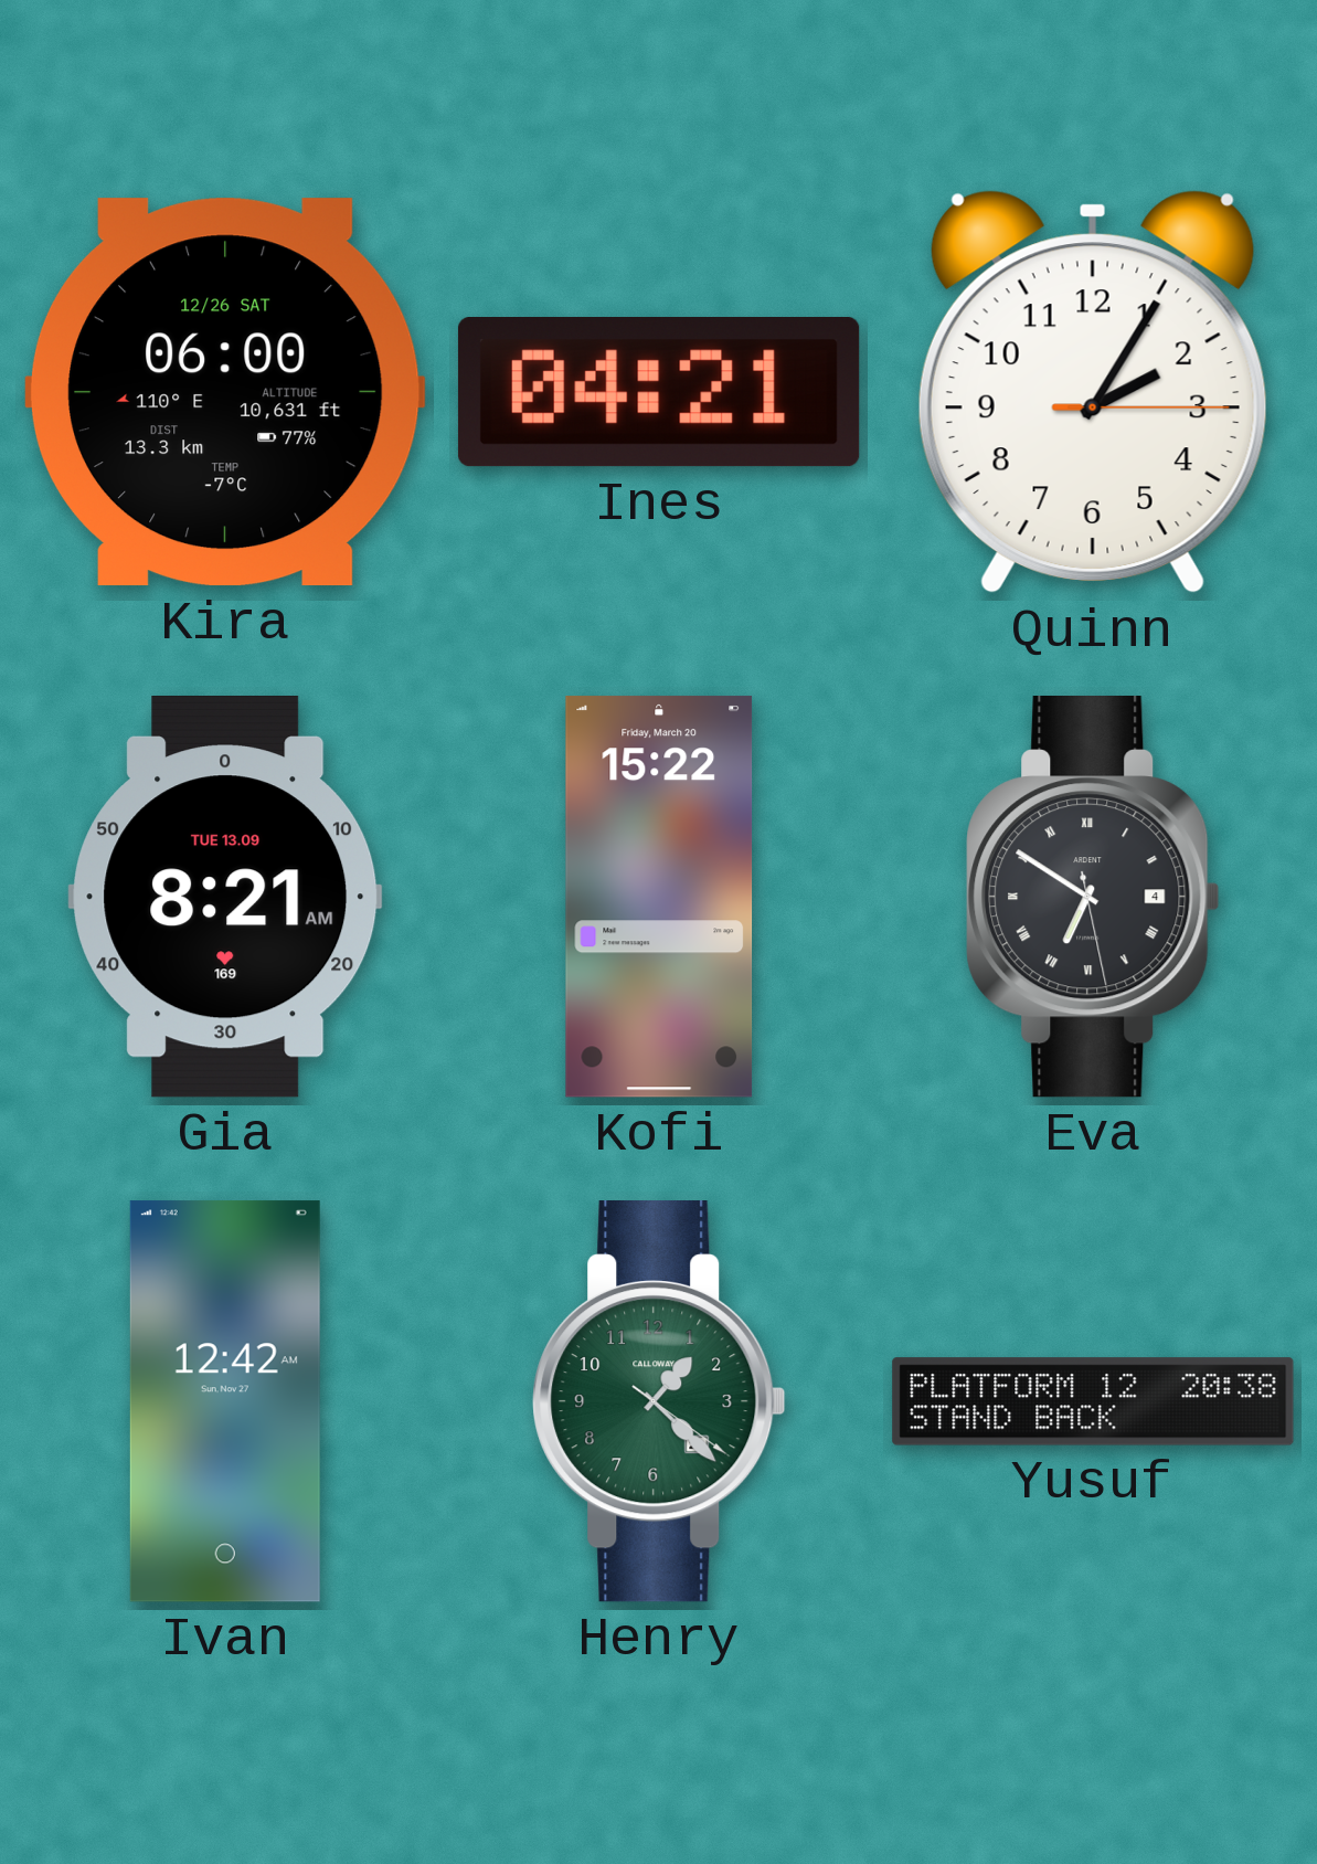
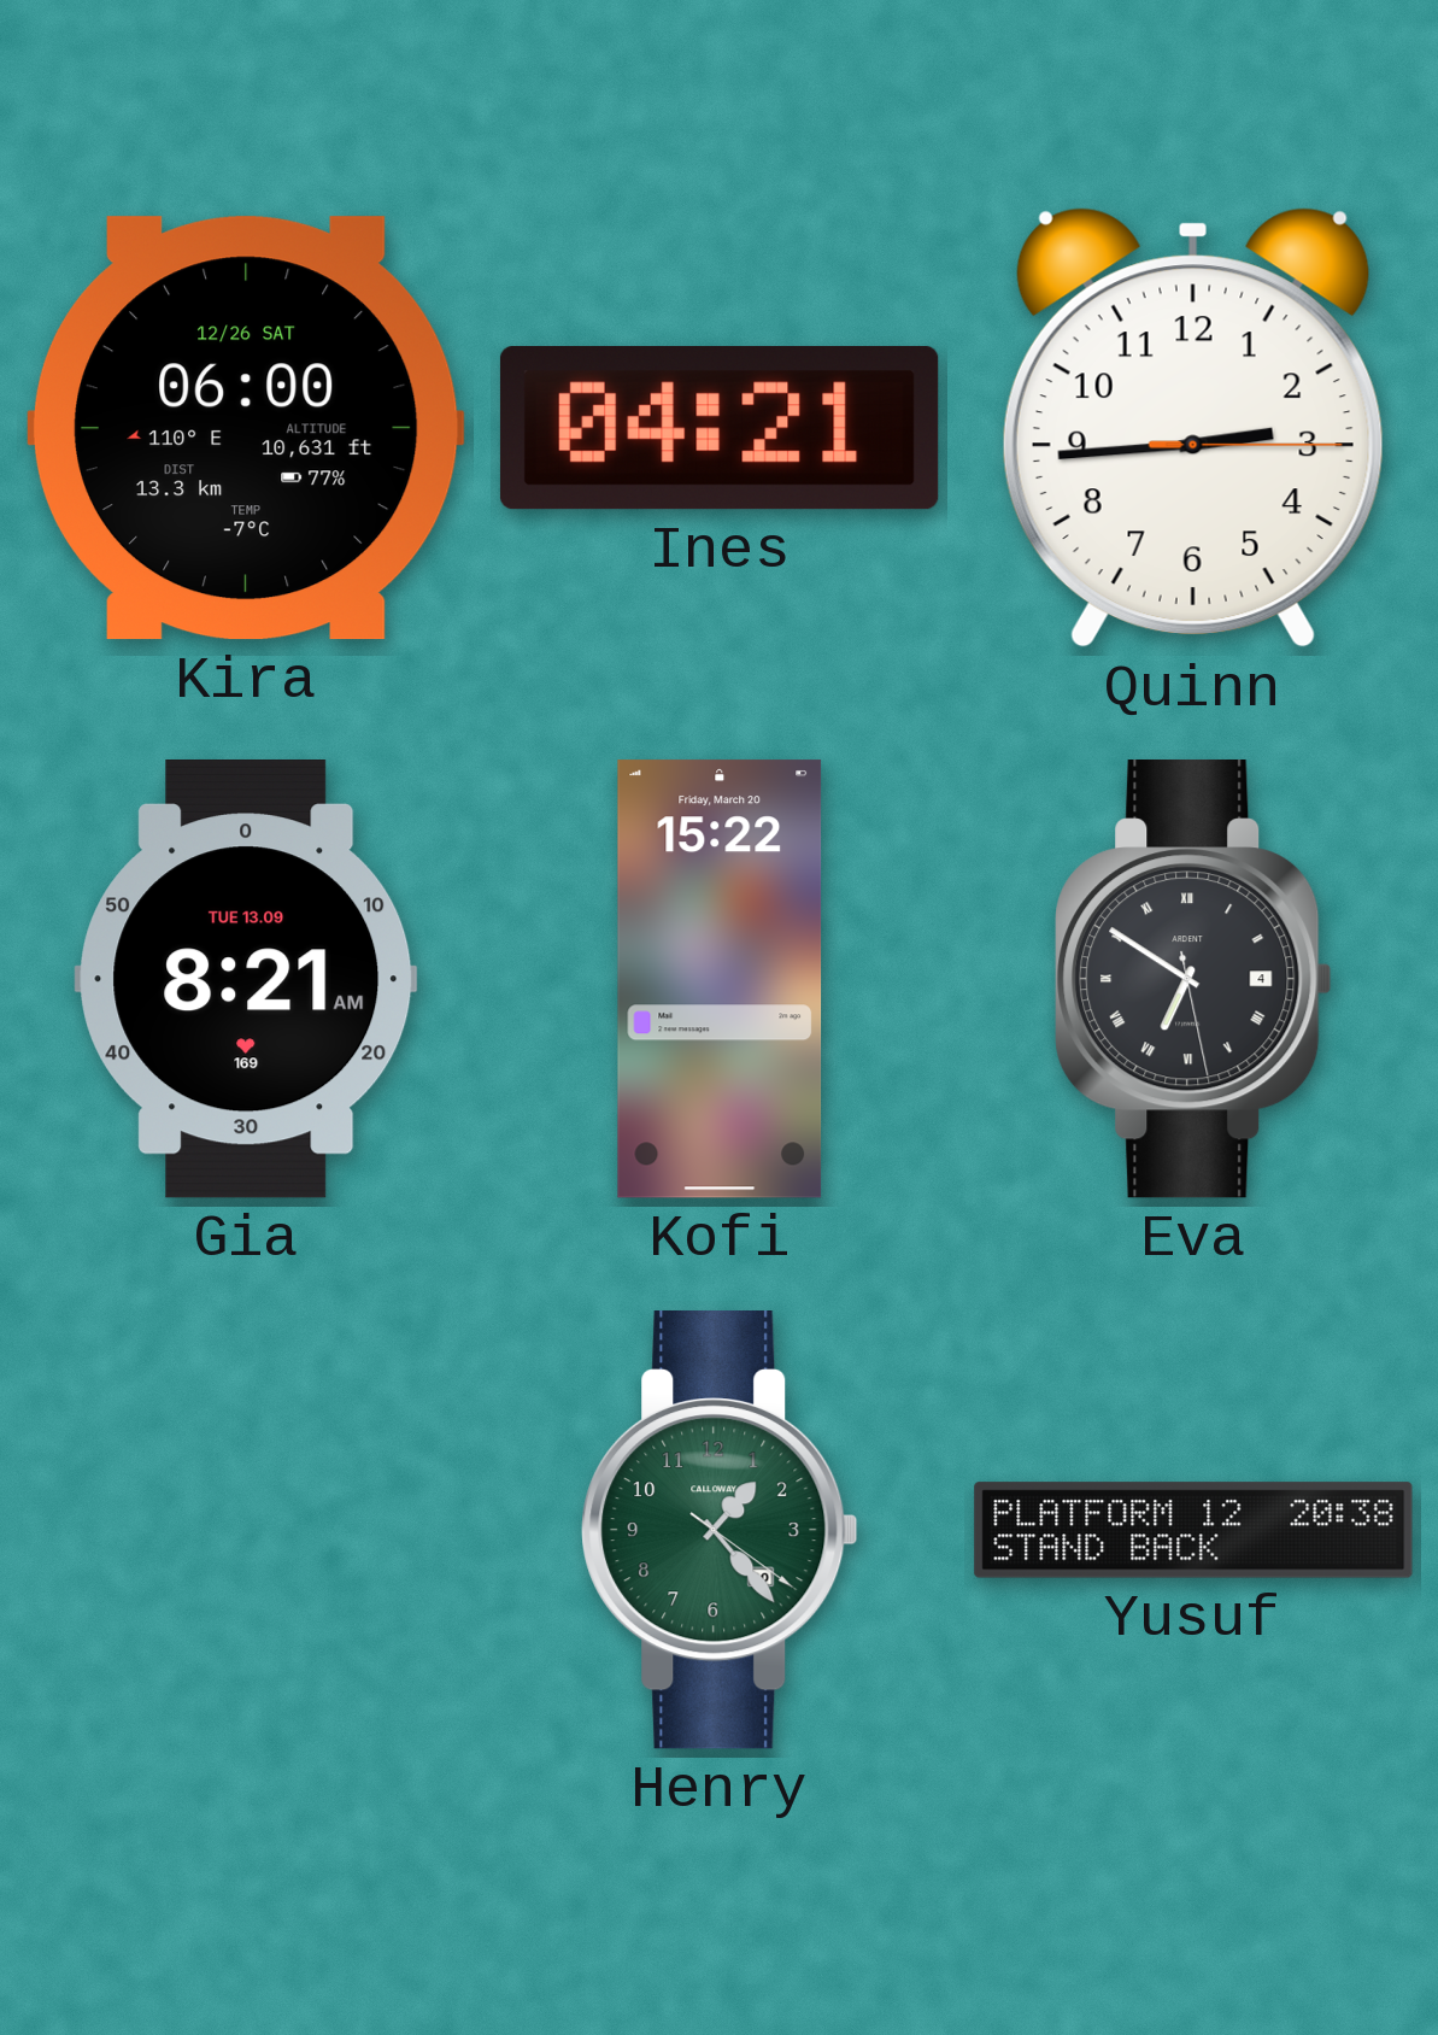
Quinn: 2:05 -> 2:44 (1193, 428)
Ivan: 12:42 -> none (225, 1401)
Henry: 1:22 -> 1:23 (720, 1531)
